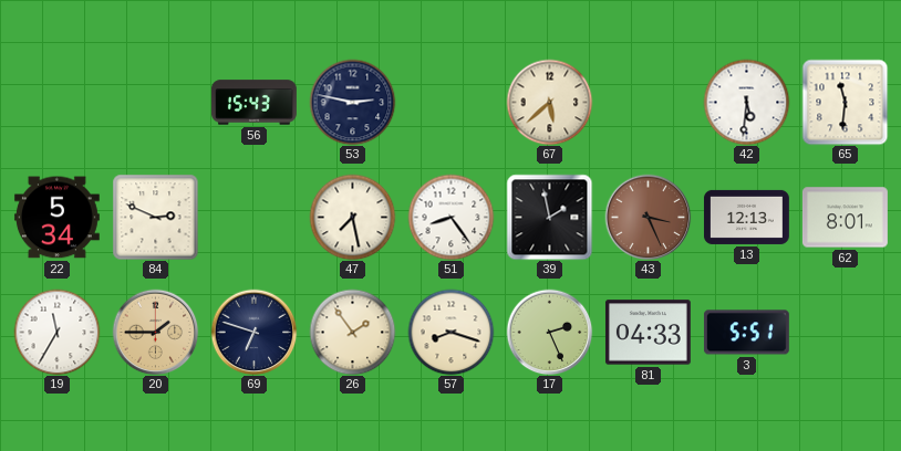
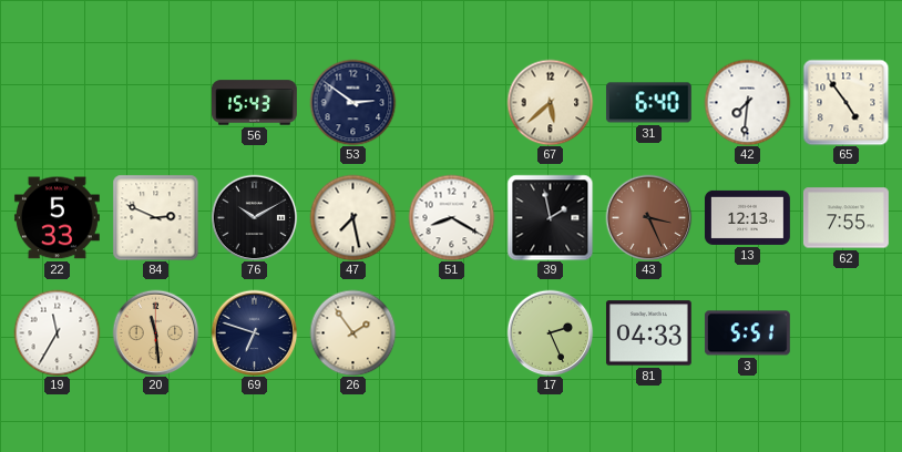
53: 2:47 -> 2:51 (352, 102)
31: none -> 6:40 (648, 103)
42: 5:31 -> 7:31 (747, 102)
65: 11:31 -> 4:54 (845, 102)
22: 5:34 -> 5:33 (57, 218)
76: none -> 10:10 (254, 217)
51: 8:24 -> 8:20 (451, 217)
62: 8:01 -> 7:55 (845, 218)
20: 1:45 -> 11:29 (155, 332)
57: 8:18 -> none (451, 332)
